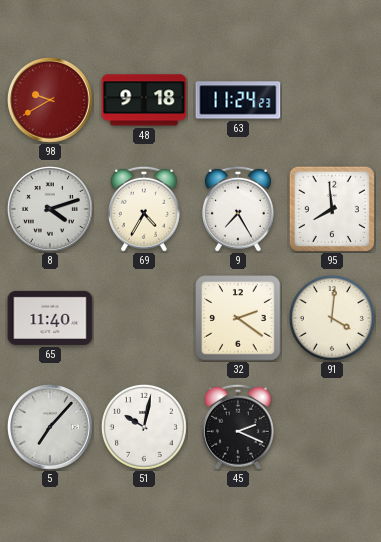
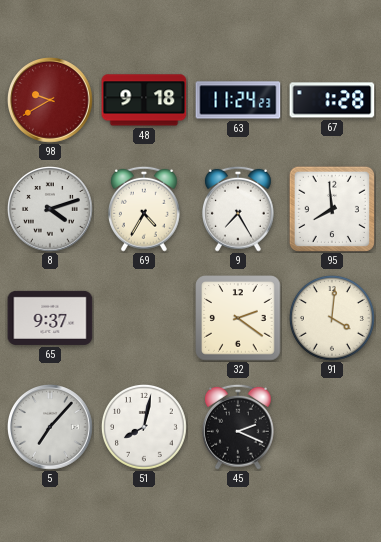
67: none -> 1:28 (332, 100)
65: 11:40 -> 9:37 (50, 318)
51: 10:02 -> 8:02 (144, 427)
